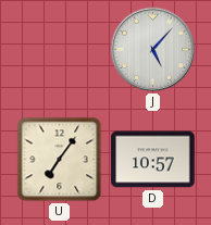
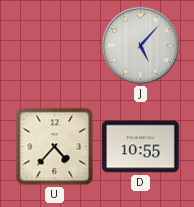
U: 7:06 -> 4:37 (55, 147)
D: 10:57 -> 10:55 (141, 147)
